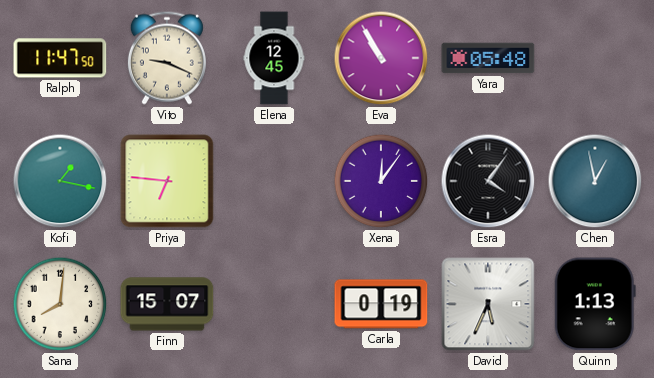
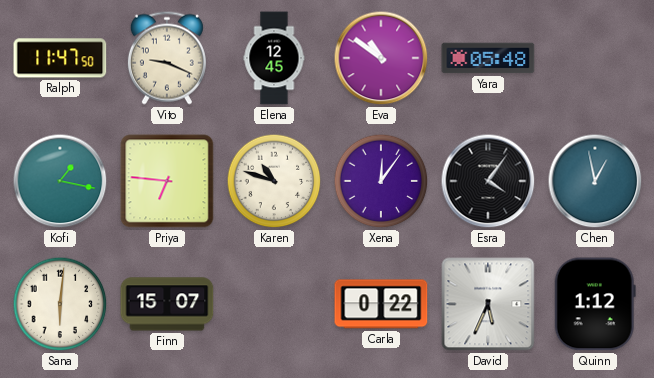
Eva: 10:55 -> 10:51 (381, 58)
Karen: none -> 10:48 (274, 181)
Sana: 8:01 -> 6:01 (60, 304)
Carla: 0:19 -> 0:22 (381, 304)
Quinn: 1:13 -> 1:12 (595, 304)
